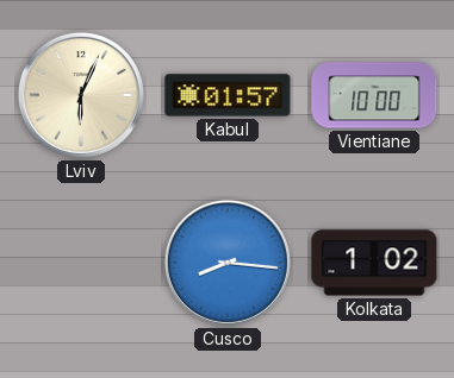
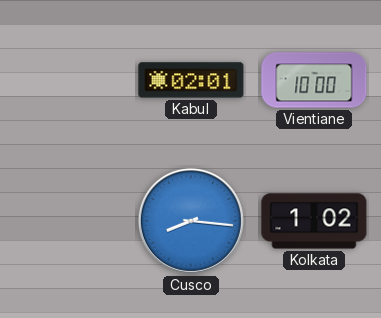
Lviv: 6:04 -> none (81, 95)
Kabul: 01:57 -> 02:01 (191, 80)
